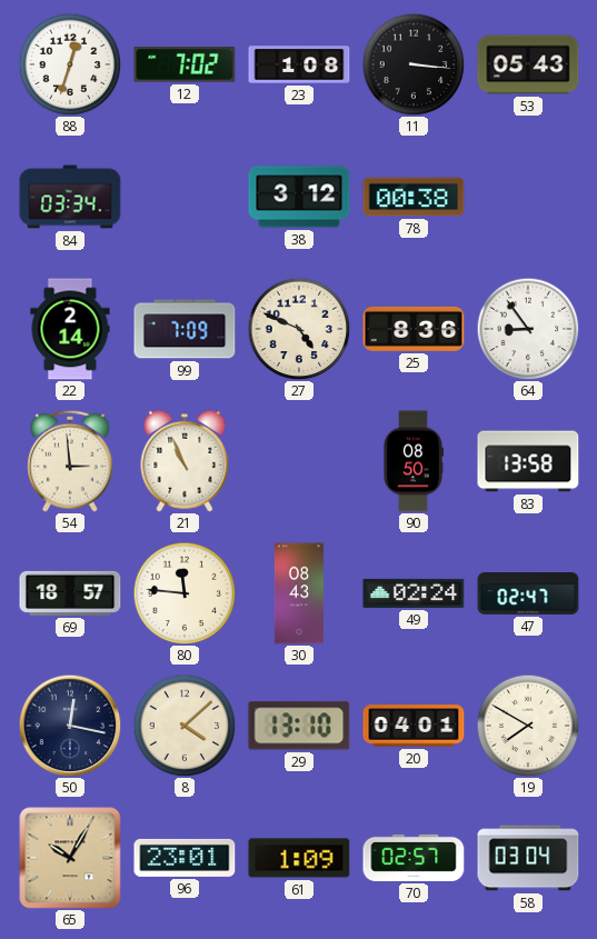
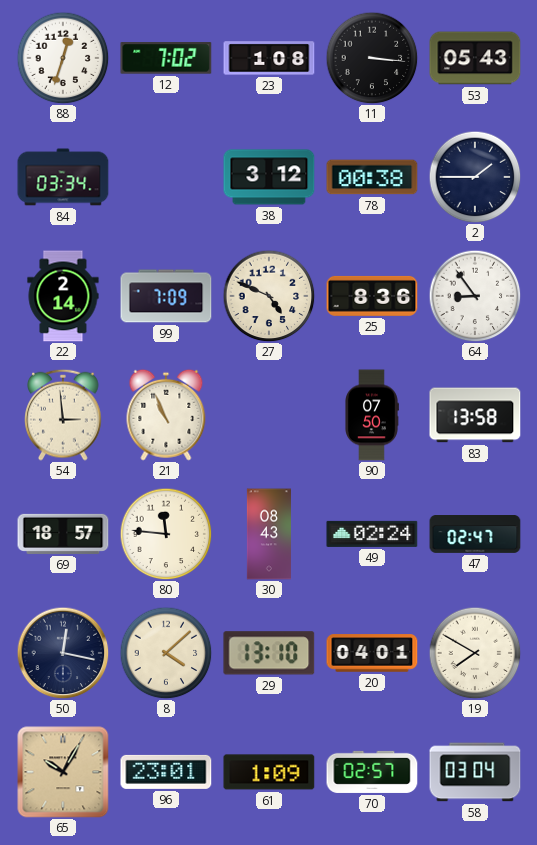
2: none -> 1:45 (475, 177)
90: 08:50 -> 07:50 (372, 415)
